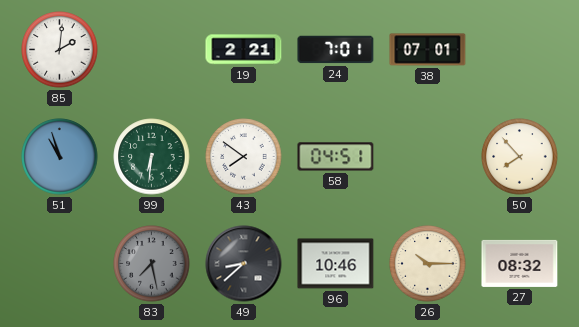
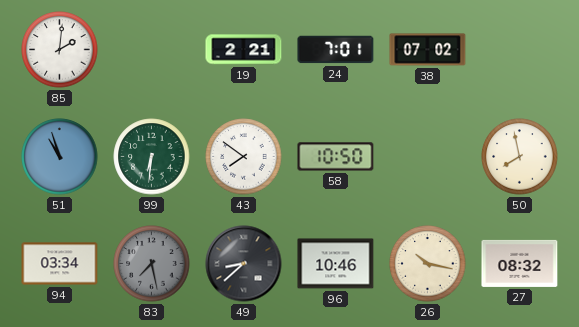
38: 07:01 -> 07:02 (428, 50)
58: 04:51 -> 10:50 (336, 157)
50: 7:53 -> 7:58 (520, 157)
94: none -> 03:34 (60, 264)
26: 10:15 -> 10:17 (428, 264)
